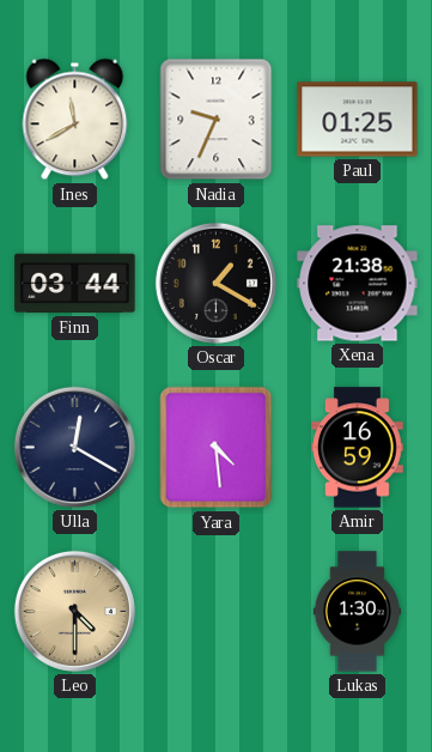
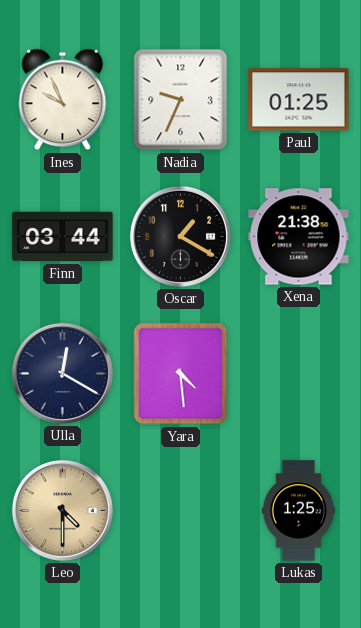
Ines: 11:40 -> 9:56 (63, 100)
Amir: 16:59 -> none (358, 448)
Lukas: 1:30 -> 1:25 (298, 511)
